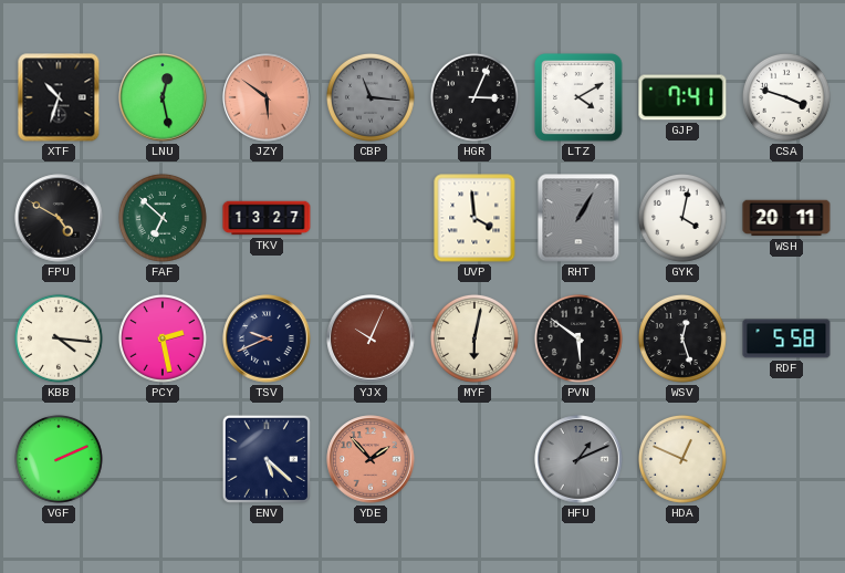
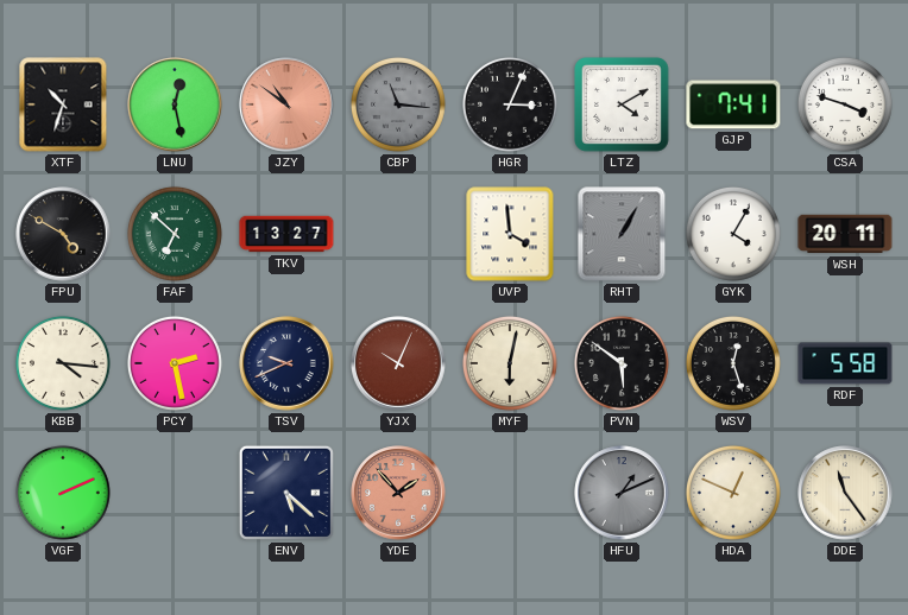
JZY: 5:51 -> 10:51 (286, 104)
GYK: 4:02 -> 4:05 (733, 234)
DDE: none -> 11:24 (845, 493)
